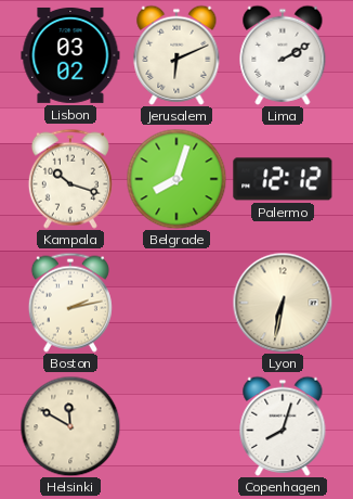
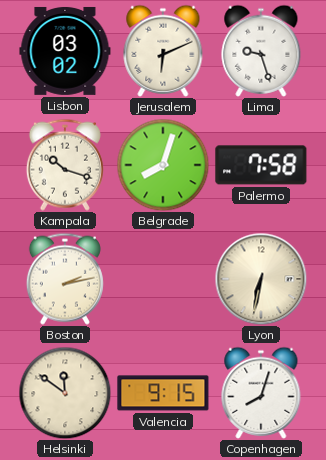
Lima: 2:10 -> 9:27 (261, 51)
Palermo: 12:12 -> 7:58 (261, 165)
Helsinki: 11:50 -> 11:51 (65, 393)
Valencia: none -> 9:15 (163, 393)
